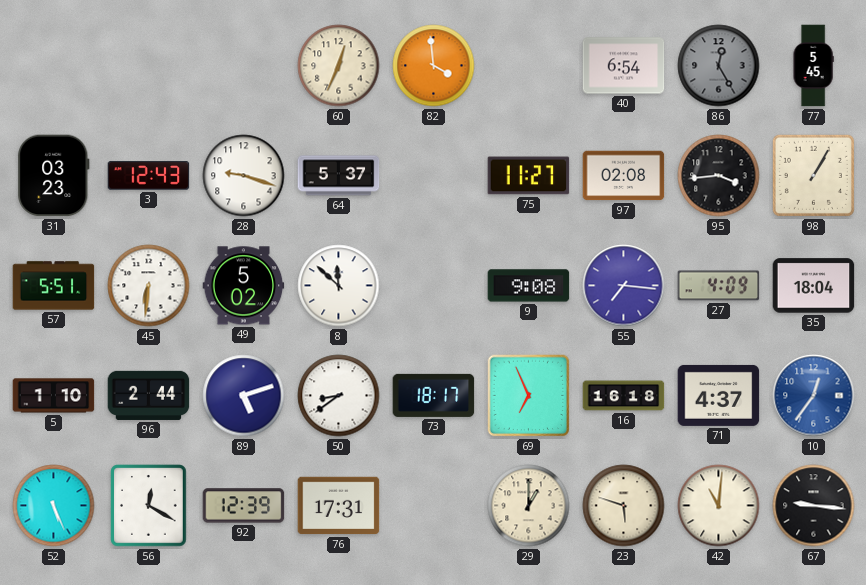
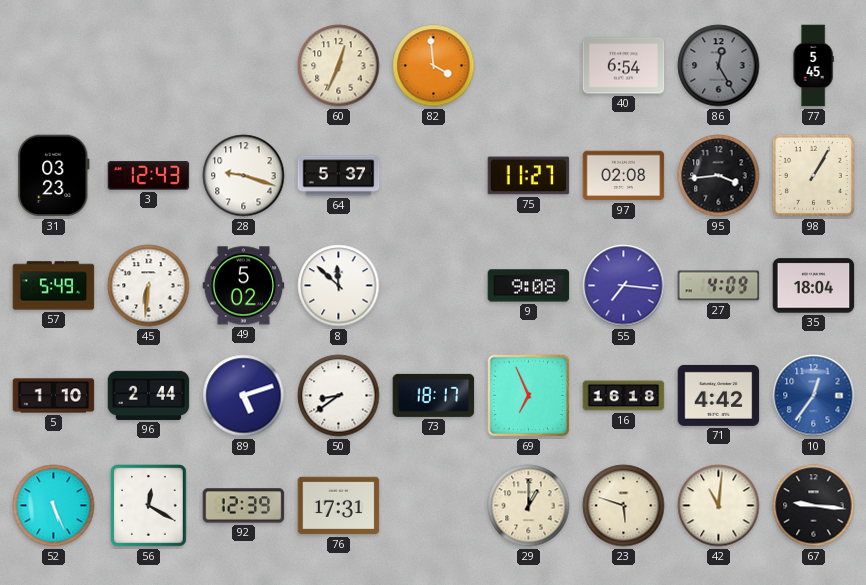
57: 5:51 -> 5:49 (54, 286)
71: 4:37 -> 4:42 (719, 395)
